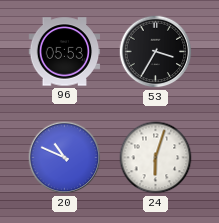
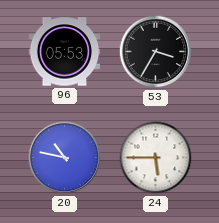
20: 10:49 -> 10:47 (65, 158)
24: 6:03 -> 5:45 (156, 158)
